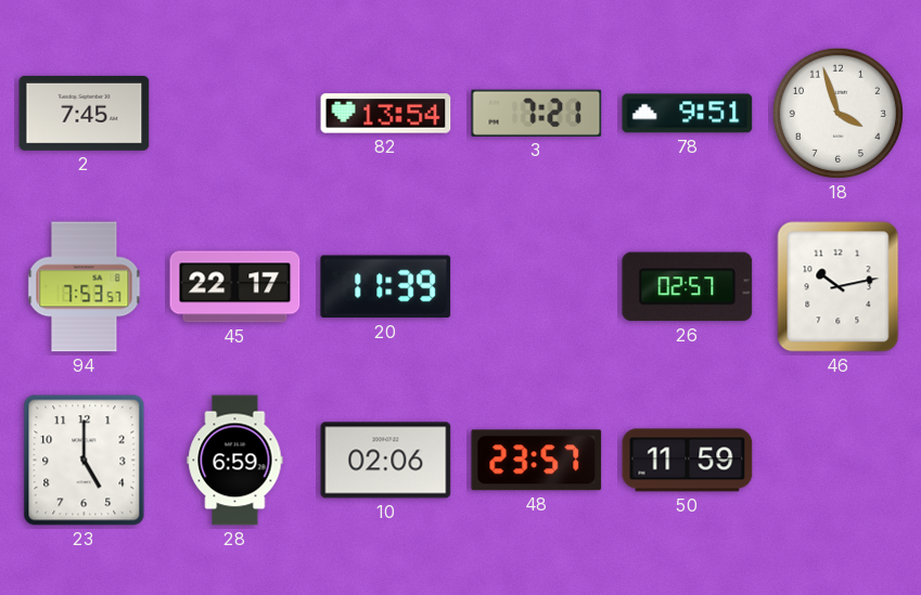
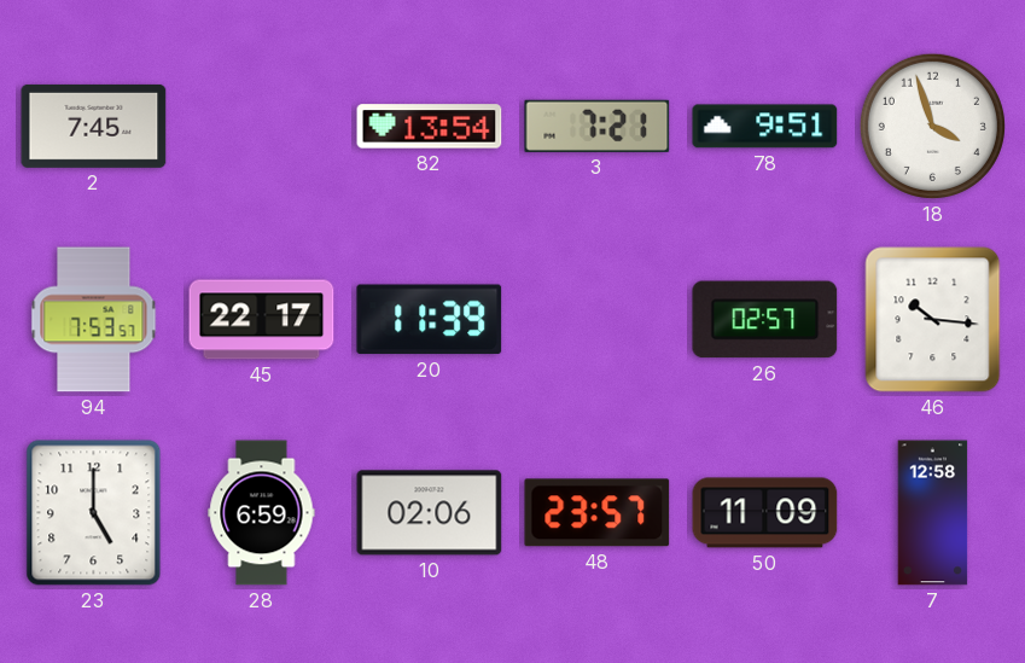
46: 10:13 -> 10:16 (933, 320)
50: 11:59 -> 11:09 (765, 513)
7: none -> 12:58 (933, 513)
